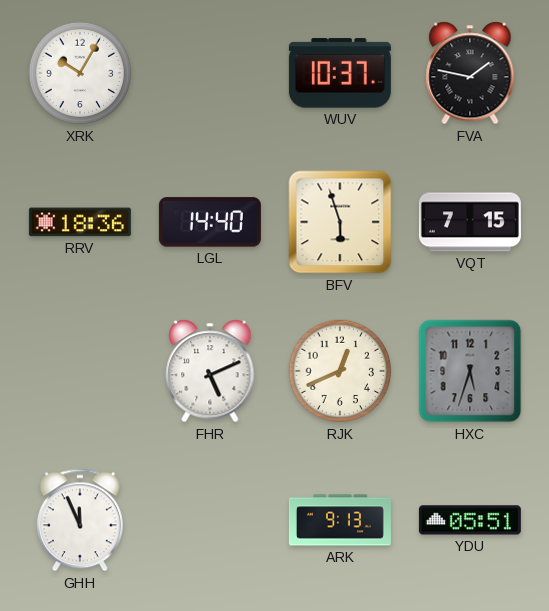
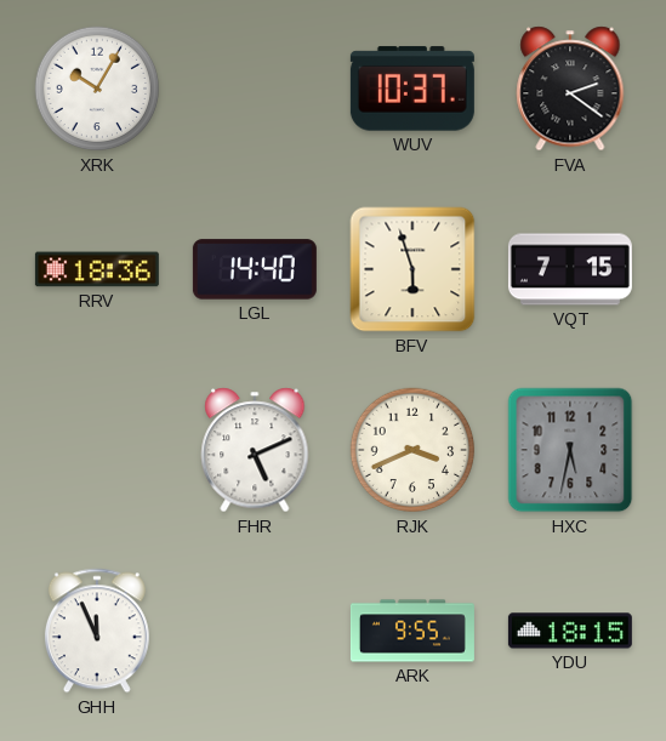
FVA: 1:47 -> 2:21 (570, 89)
RJK: 12:41 -> 3:41 (412, 450)
HXC: 5:33 -> 5:32 (570, 450)
ARK: 9:13 -> 9:55 (412, 631)
YDU: 05:51 -> 18:15 (570, 631)
